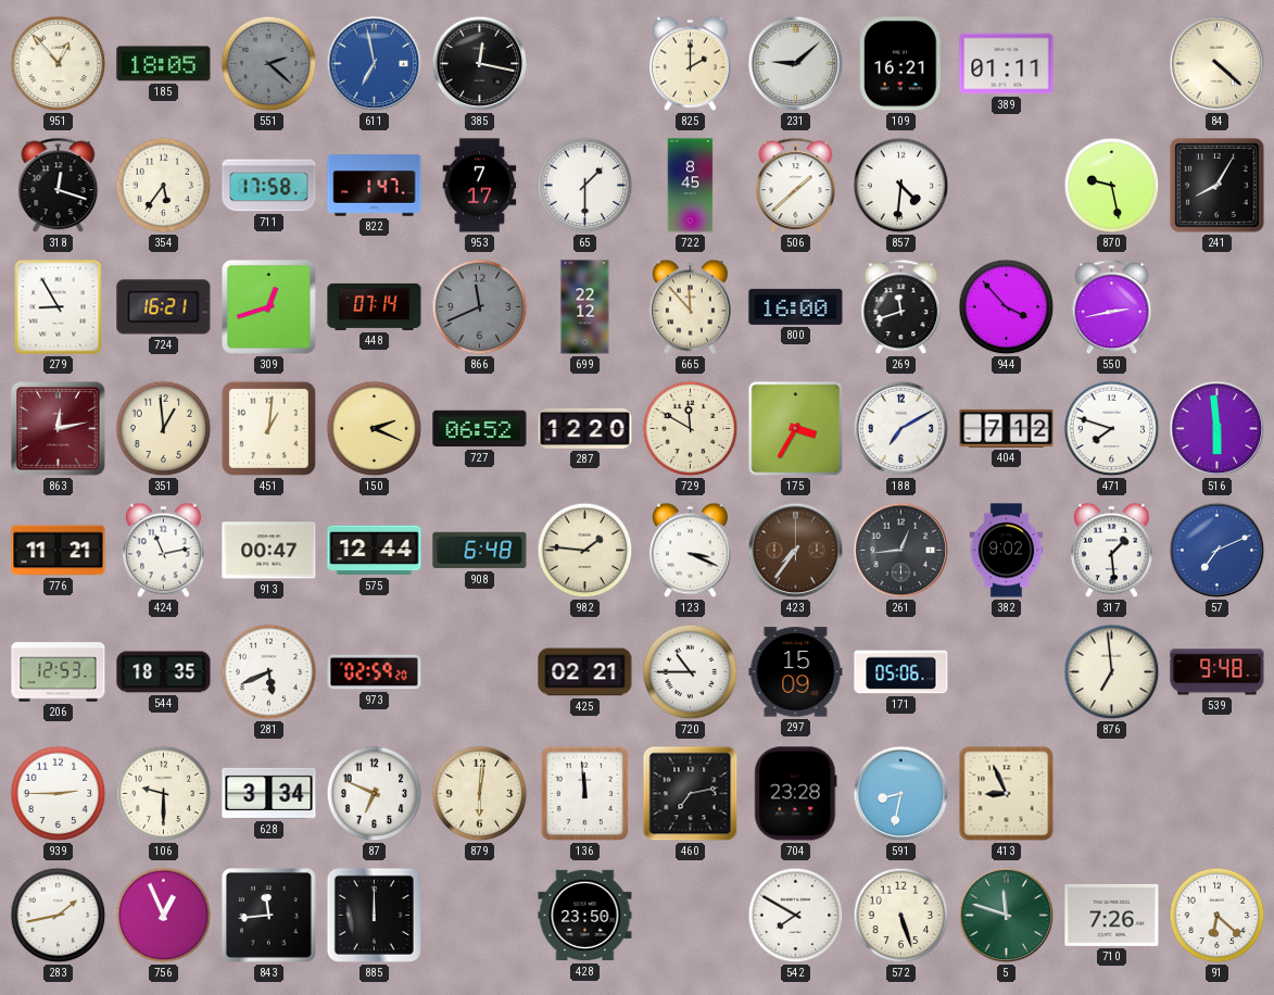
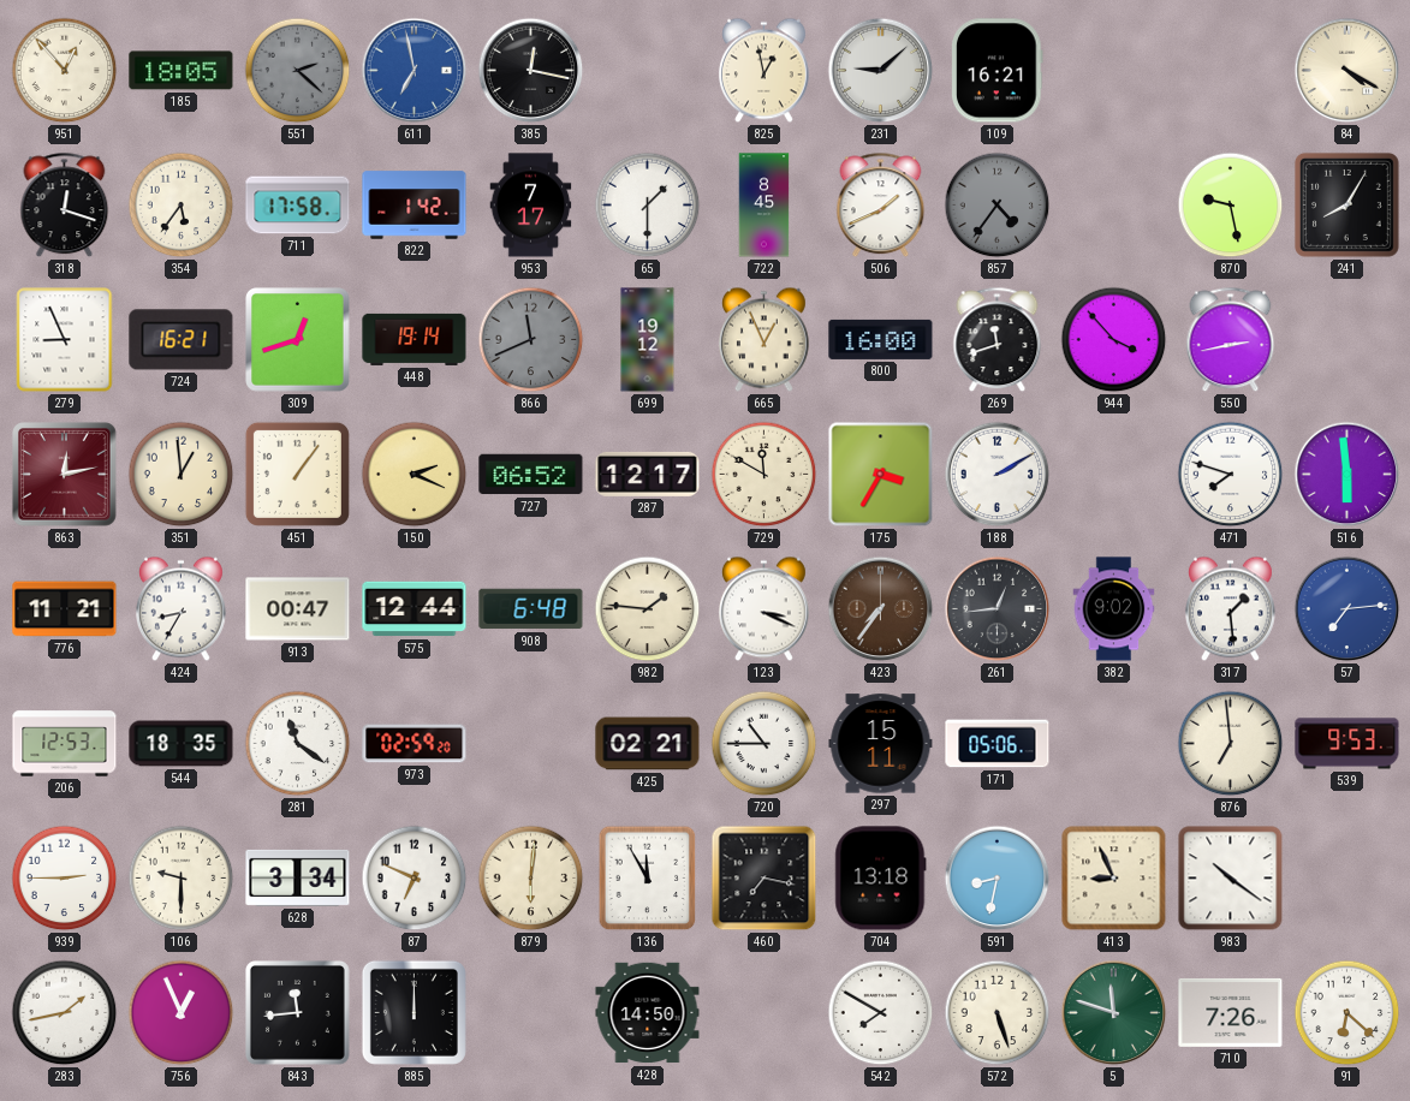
825: 2:00 -> 12:58 (763, 71)
389: 01:11 -> none (1007, 64)
84: 4:22 -> 4:20 (1347, 71)
822: 1:47 -> 1:42 (415, 206)
506: 1:38 -> 1:41 (881, 206)
857: 4:31 -> 4:36 (998, 206)
857 dial: white -> grey (998, 206)
279: 8:55 -> 8:56 (65, 340)
448: 07:14 -> 19:14 (415, 339)
699: 22:12 -> 19:12 (648, 340)
665: 11:53 -> 12:56 (763, 340)
451: 1:01 -> 1:06 (297, 474)
287: 12:20 -> 12:17 (648, 474)
188: 7:10 -> 2:10 (998, 475)
404: 7:12 -> none (1007, 428)
424: 11:13 -> 8:35 (180, 609)
57: 7:11 -> 7:14 (1347, 609)
281: 5:41 -> 11:21 (298, 744)
297: 15:09 -> 15:11 (881, 744)
539: 9:48 -> 9:53 (1347, 744)
136: 11:59 -> 11:55 (648, 879)
460: 7:13 -> 7:17 (765, 879)
704: 23:28 -> 13:18 (881, 879)
983: none -> 10:21 (1231, 879)
428: 23:50 -> 14:50 (648, 1013)
